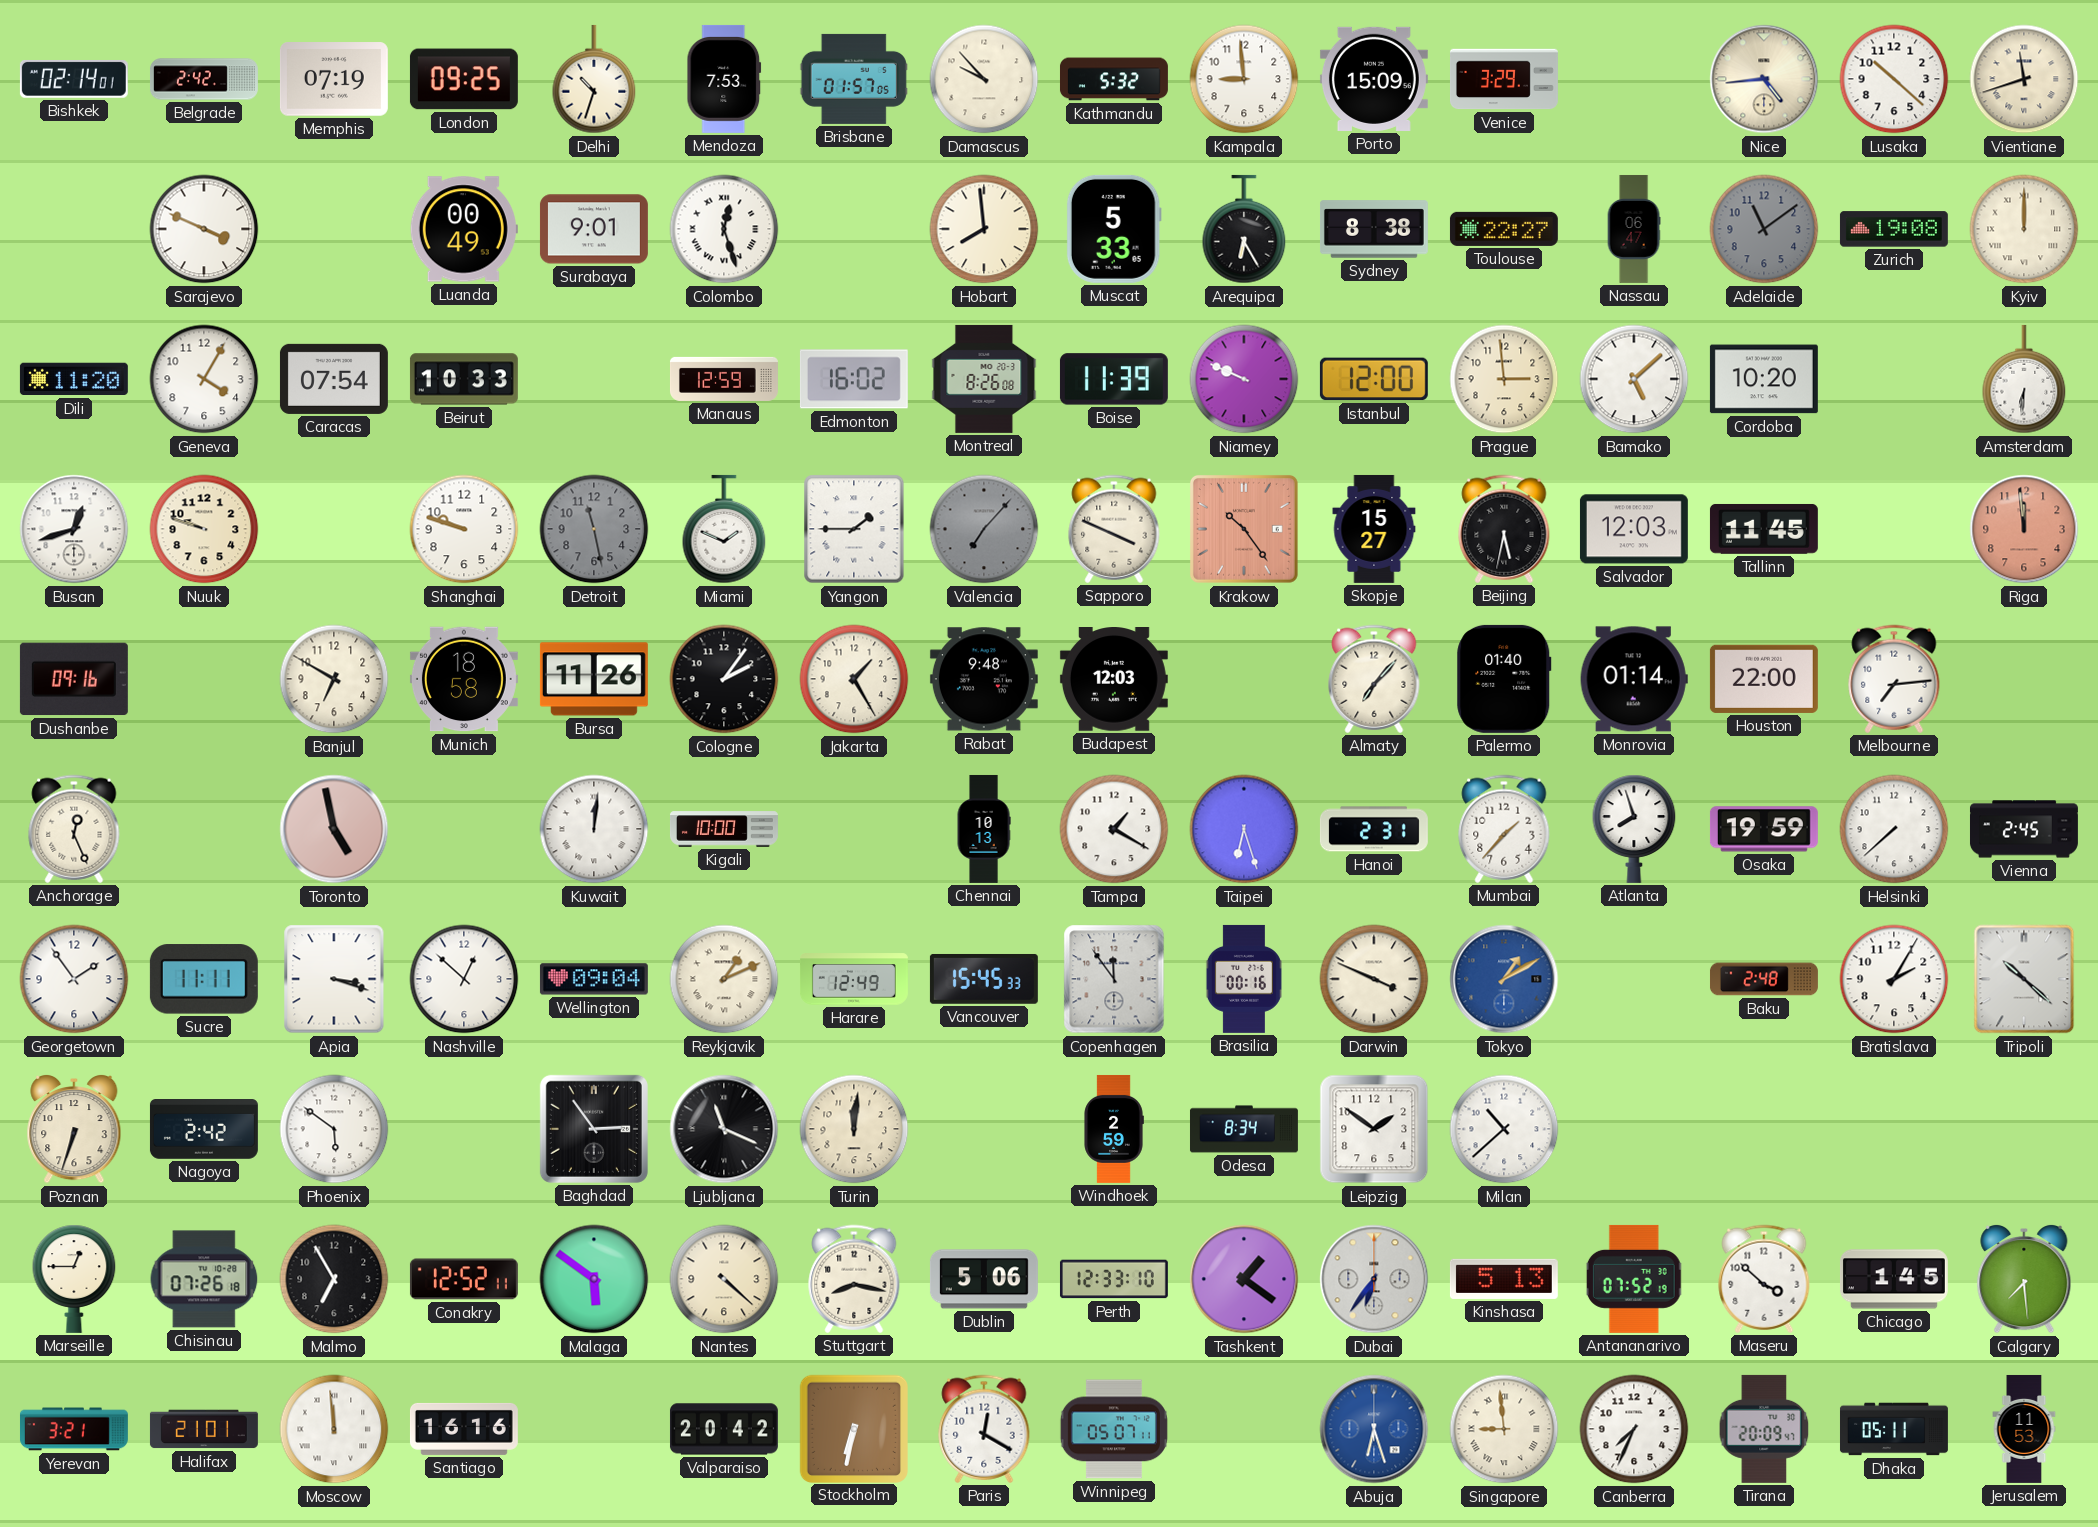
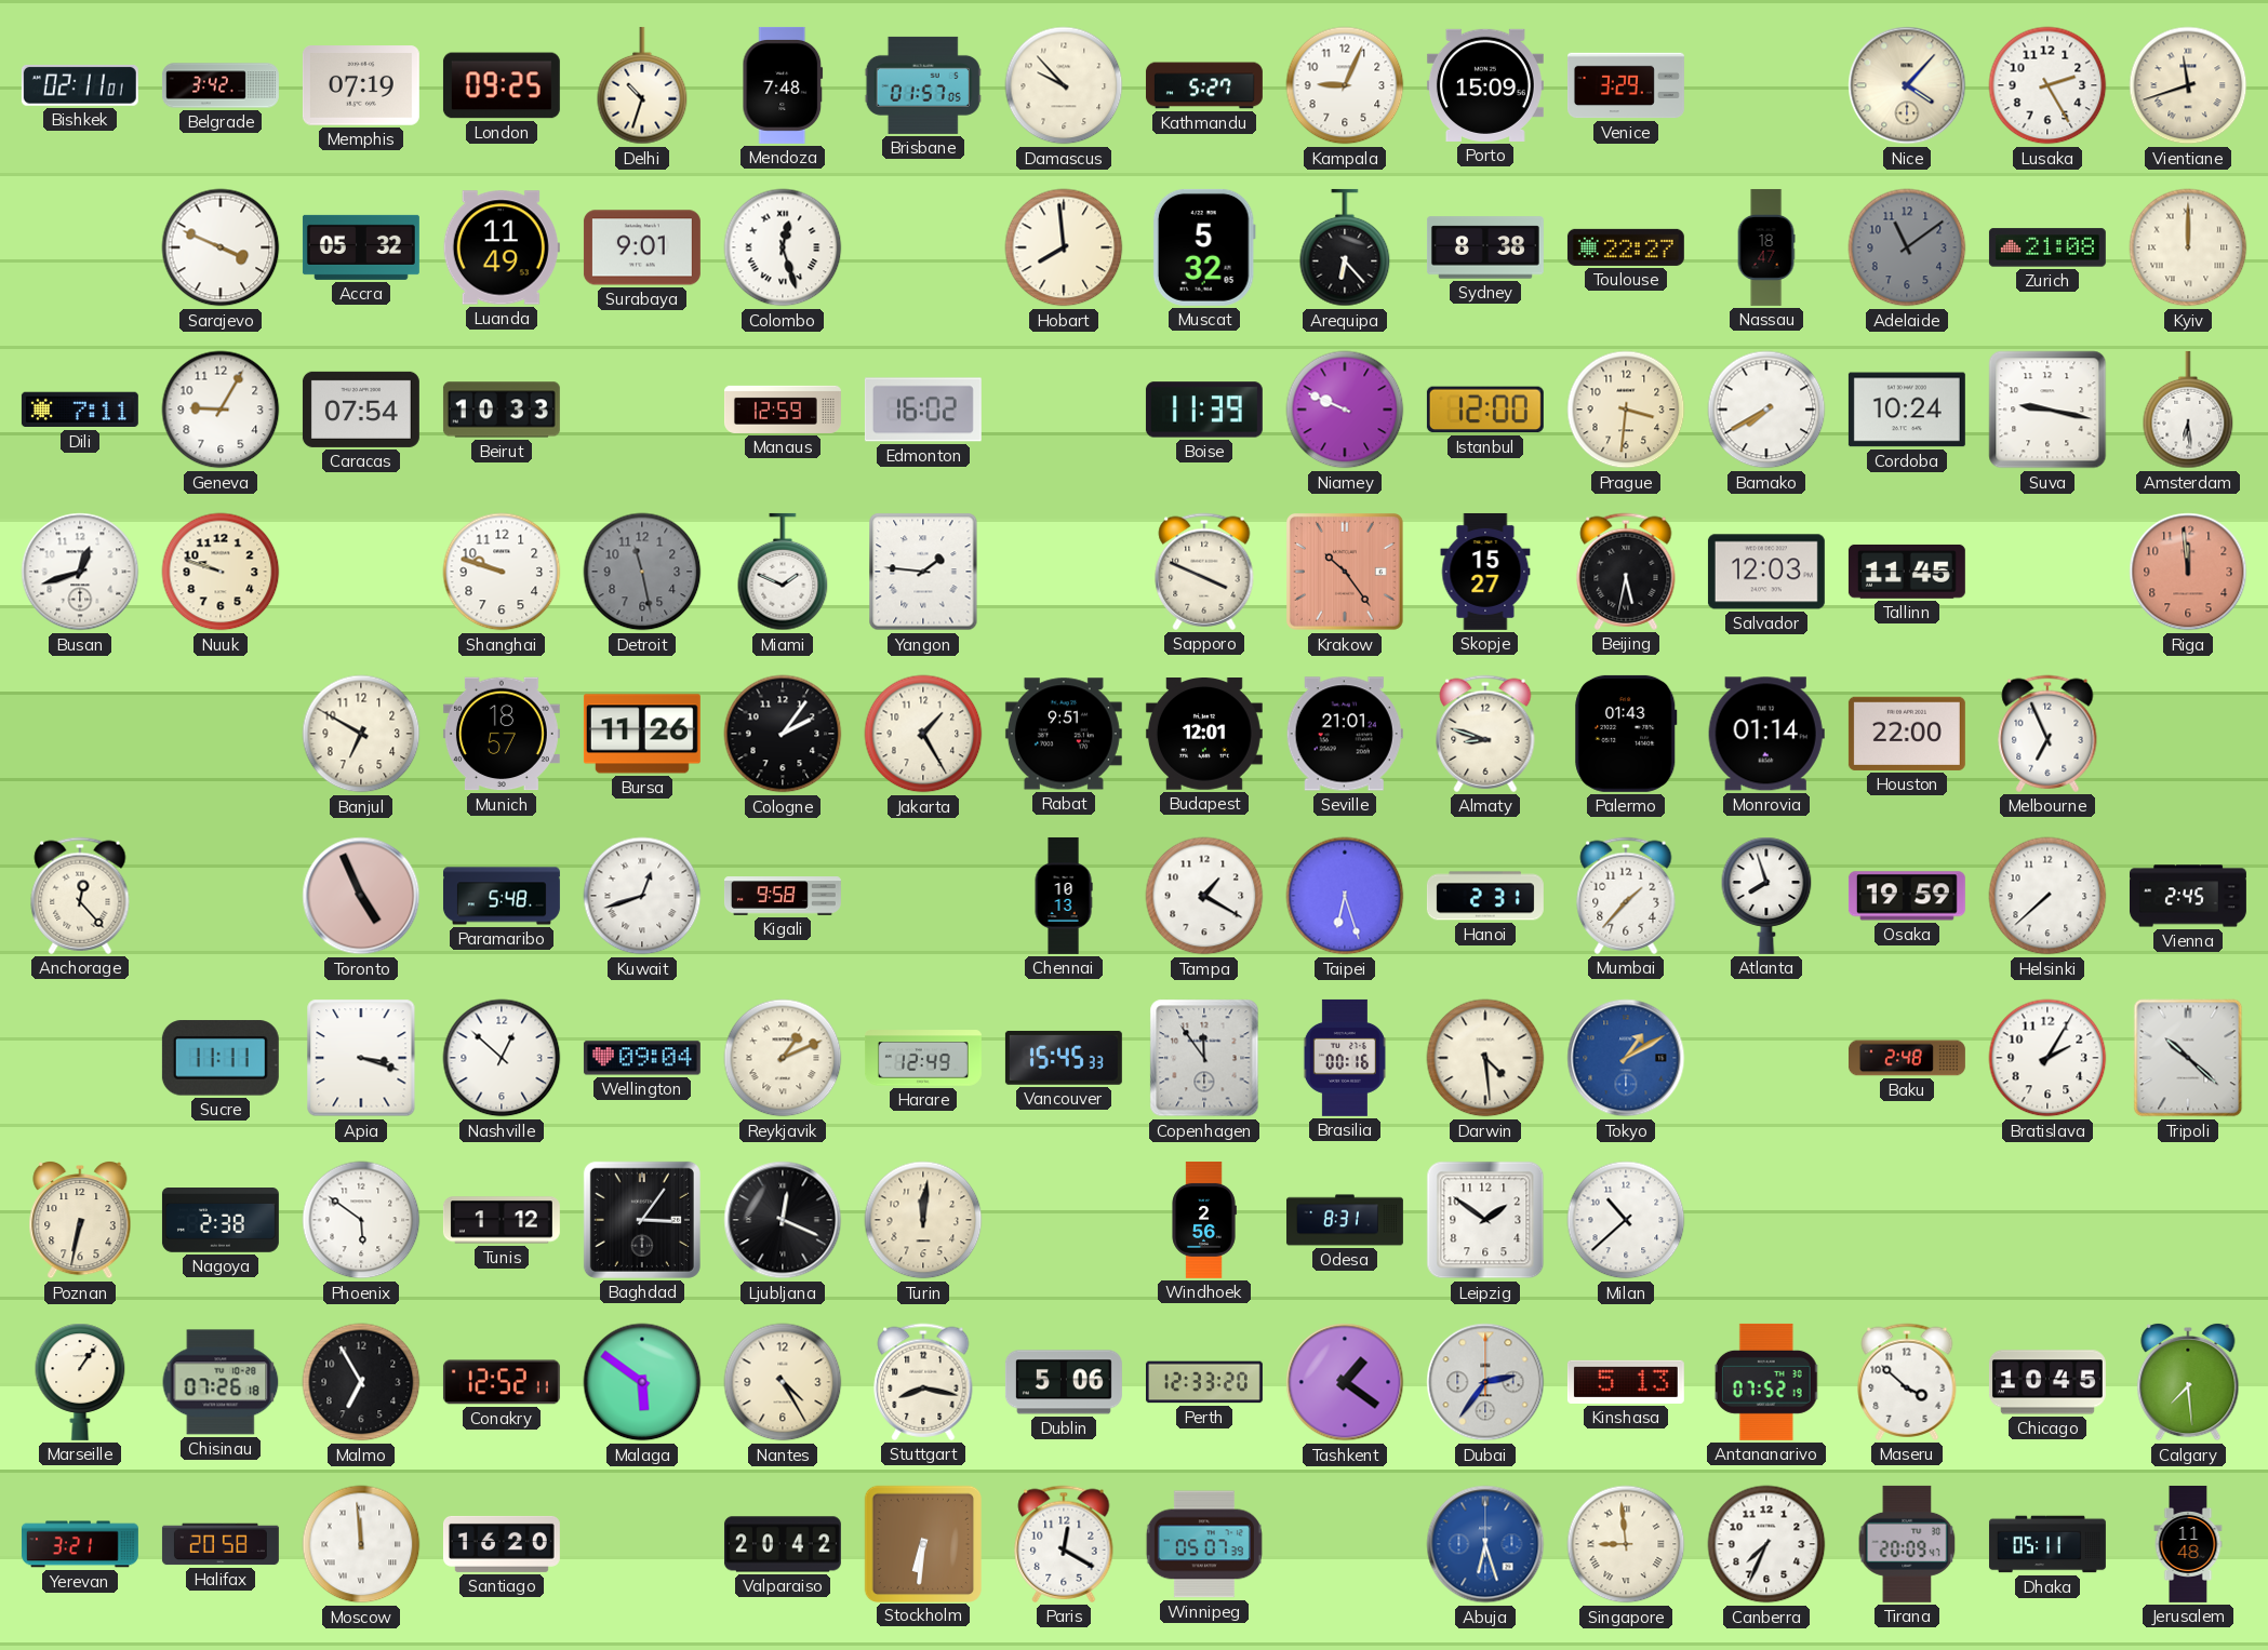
Bishkek: 02:14 -> 02:11 (80, 85)
Belgrade: 2:42 -> 3:42 (221, 85)
Mendoza: 7:53 -> 7:48 (783, 85)
Kathmandu: 5:32 -> 5:27 (1204, 85)
Kampala: 8:59 -> 9:04 (1345, 85)
Nice: 4:44 -> 4:07 (1907, 85)
Lusaka: 10:22 -> 2:25 (2047, 85)
Accra: none -> 05:32 (361, 247)
Luanda: 00:49 -> 11:49 (502, 247)
Muscat: 5:33 -> 5:32 (1204, 247)
Arequipa: 6:25 -> 6:23 (1345, 247)
Nassau: 06:47 -> 18:47 (1766, 247)
Zurich: 19:08 -> 21:08 (2047, 247)
Dili: 11:20 -> 7:11 (80, 410)
Geneva: 4:05 -> 9:05 (221, 410)
Montreal: 8:26 -> none (984, 379)
Prague: 2:59 -> 3:31 (1626, 410)
Bamako: 5:08 -> 7:40 (1766, 410)
Cordoba: 10:20 -> 10:24 (1907, 410)
Suva: none -> 9:17 (2047, 410)
Amsterdam: 6:31 -> 6:29 (2188, 410)
Yangon: 1:45 -> 1:46 (923, 572)
Valencia: 7:07 -> none (984, 529)
Dushanbe: 09:16 -> none (74, 679)
Munich: 18:58 -> 18:57 (502, 734)
Rabat: 9:48 -> 9:51 (1064, 734)
Budapest: 12:03 -> 12:01 (1204, 734)
Seville: none -> 21:01 (1345, 734)
Almaty: 7:07 -> 8:48 (1485, 734)
Palermo: 01:40 -> 01:43 (1626, 734)
Melbourne: 7:14 -> 6:56 (2047, 734)
Anchorage: 12:26 -> 12:23 (80, 896)
Toronto: 4:58 -> 4:56 (361, 896)
Paramaribo: none -> 5:48 (502, 896)
Kuwait: 12:01 -> 12:42 (642, 896)
Kigali: 10:00 -> 9:58 (783, 896)
Georgetown: 1:54 -> none (74, 979)
Darwin: 3:49 -> 4:29 (1485, 1058)
Poznan: 6:33 -> 6:32 (80, 1220)
Nagoya: 2:42 -> 2:38 (221, 1221)
Tunis: none -> 1:12 (502, 1220)
Baghdad: 2:54 -> 3:06 (642, 1220)
Ljubljana: 11:19 -> 12:19 (783, 1220)
Windhoek: 2:59 -> 2:56 (1204, 1220)
Odesa: 8:34 -> 8:31 (1345, 1220)
Marseille: 12:45 -> 1:06 (80, 1382)
Nantes: 4:22 -> 4:25 (783, 1382)
Perth: 12:33:10 -> 12:33:20 (1204, 1382)
Dubai: 6:36 -> 2:36 (1485, 1382)
Chicago: 1:45 -> 10:45 (2047, 1382)
Halifax: 21:01 -> 20:58 (221, 1544)
Santiago: 16:16 -> 16:20 (502, 1544)
Stockholm: 6:32 -> 6:31 (922, 1543)
Winnipeg: 05:07:11 -> 05:07:39 (1204, 1544)
Jerusalem: 11:53 -> 11:48 (2188, 1544)
